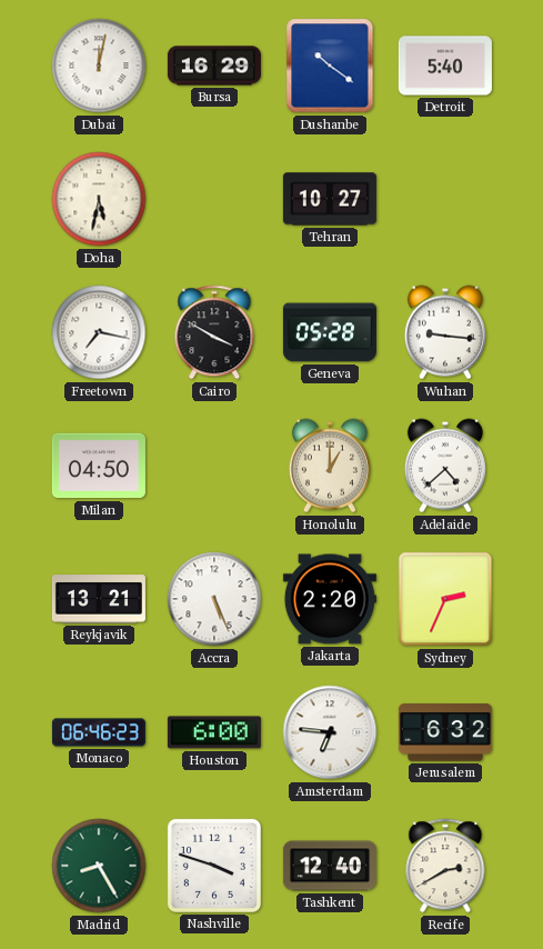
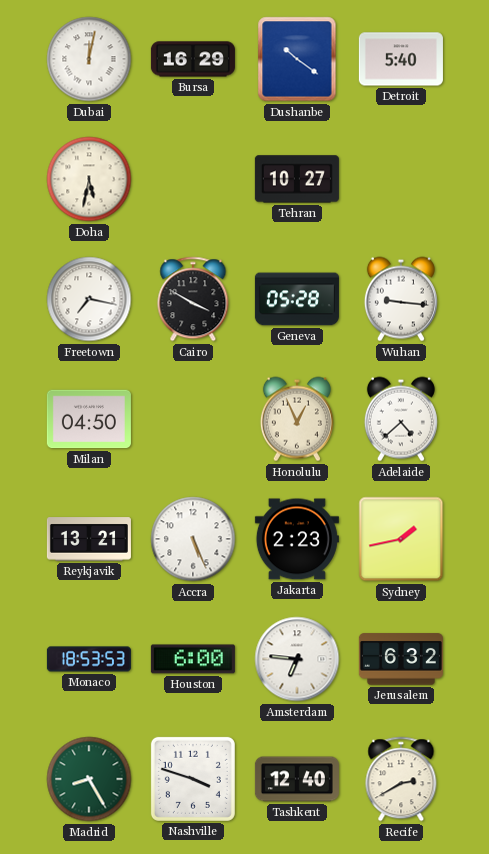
Honolulu: 1:00 -> 12:56 (297, 419)
Jakarta: 2:20 -> 2:23 (297, 539)
Sydney: 2:34 -> 1:43 (401, 539)
Monaco: 06:46 -> 18:53 (89, 659)
